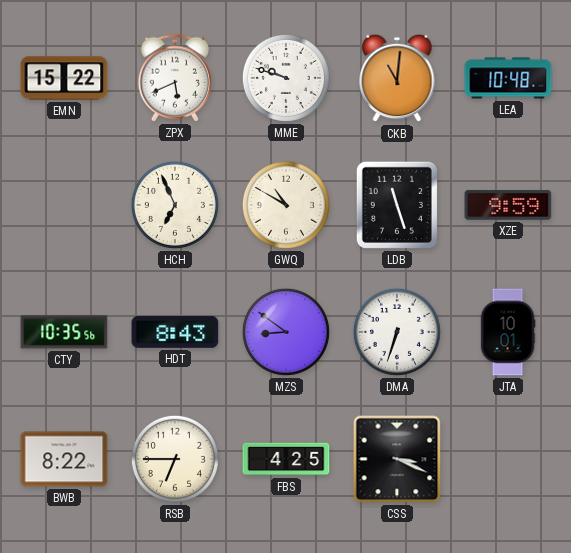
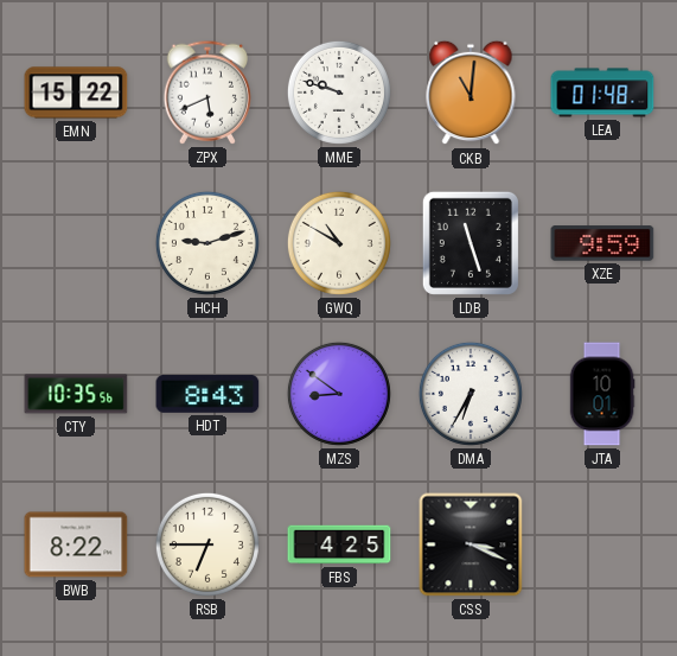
LEA: 10:48 -> 01:48 (602, 93)
HCH: 6:56 -> 9:12 (207, 243)
DMA: 6:33 -> 6:35 (471, 394)
